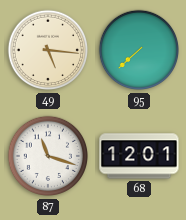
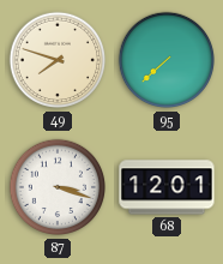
49: 5:16 -> 7:48 (58, 60)
87: 11:18 -> 3:18 (58, 187)
